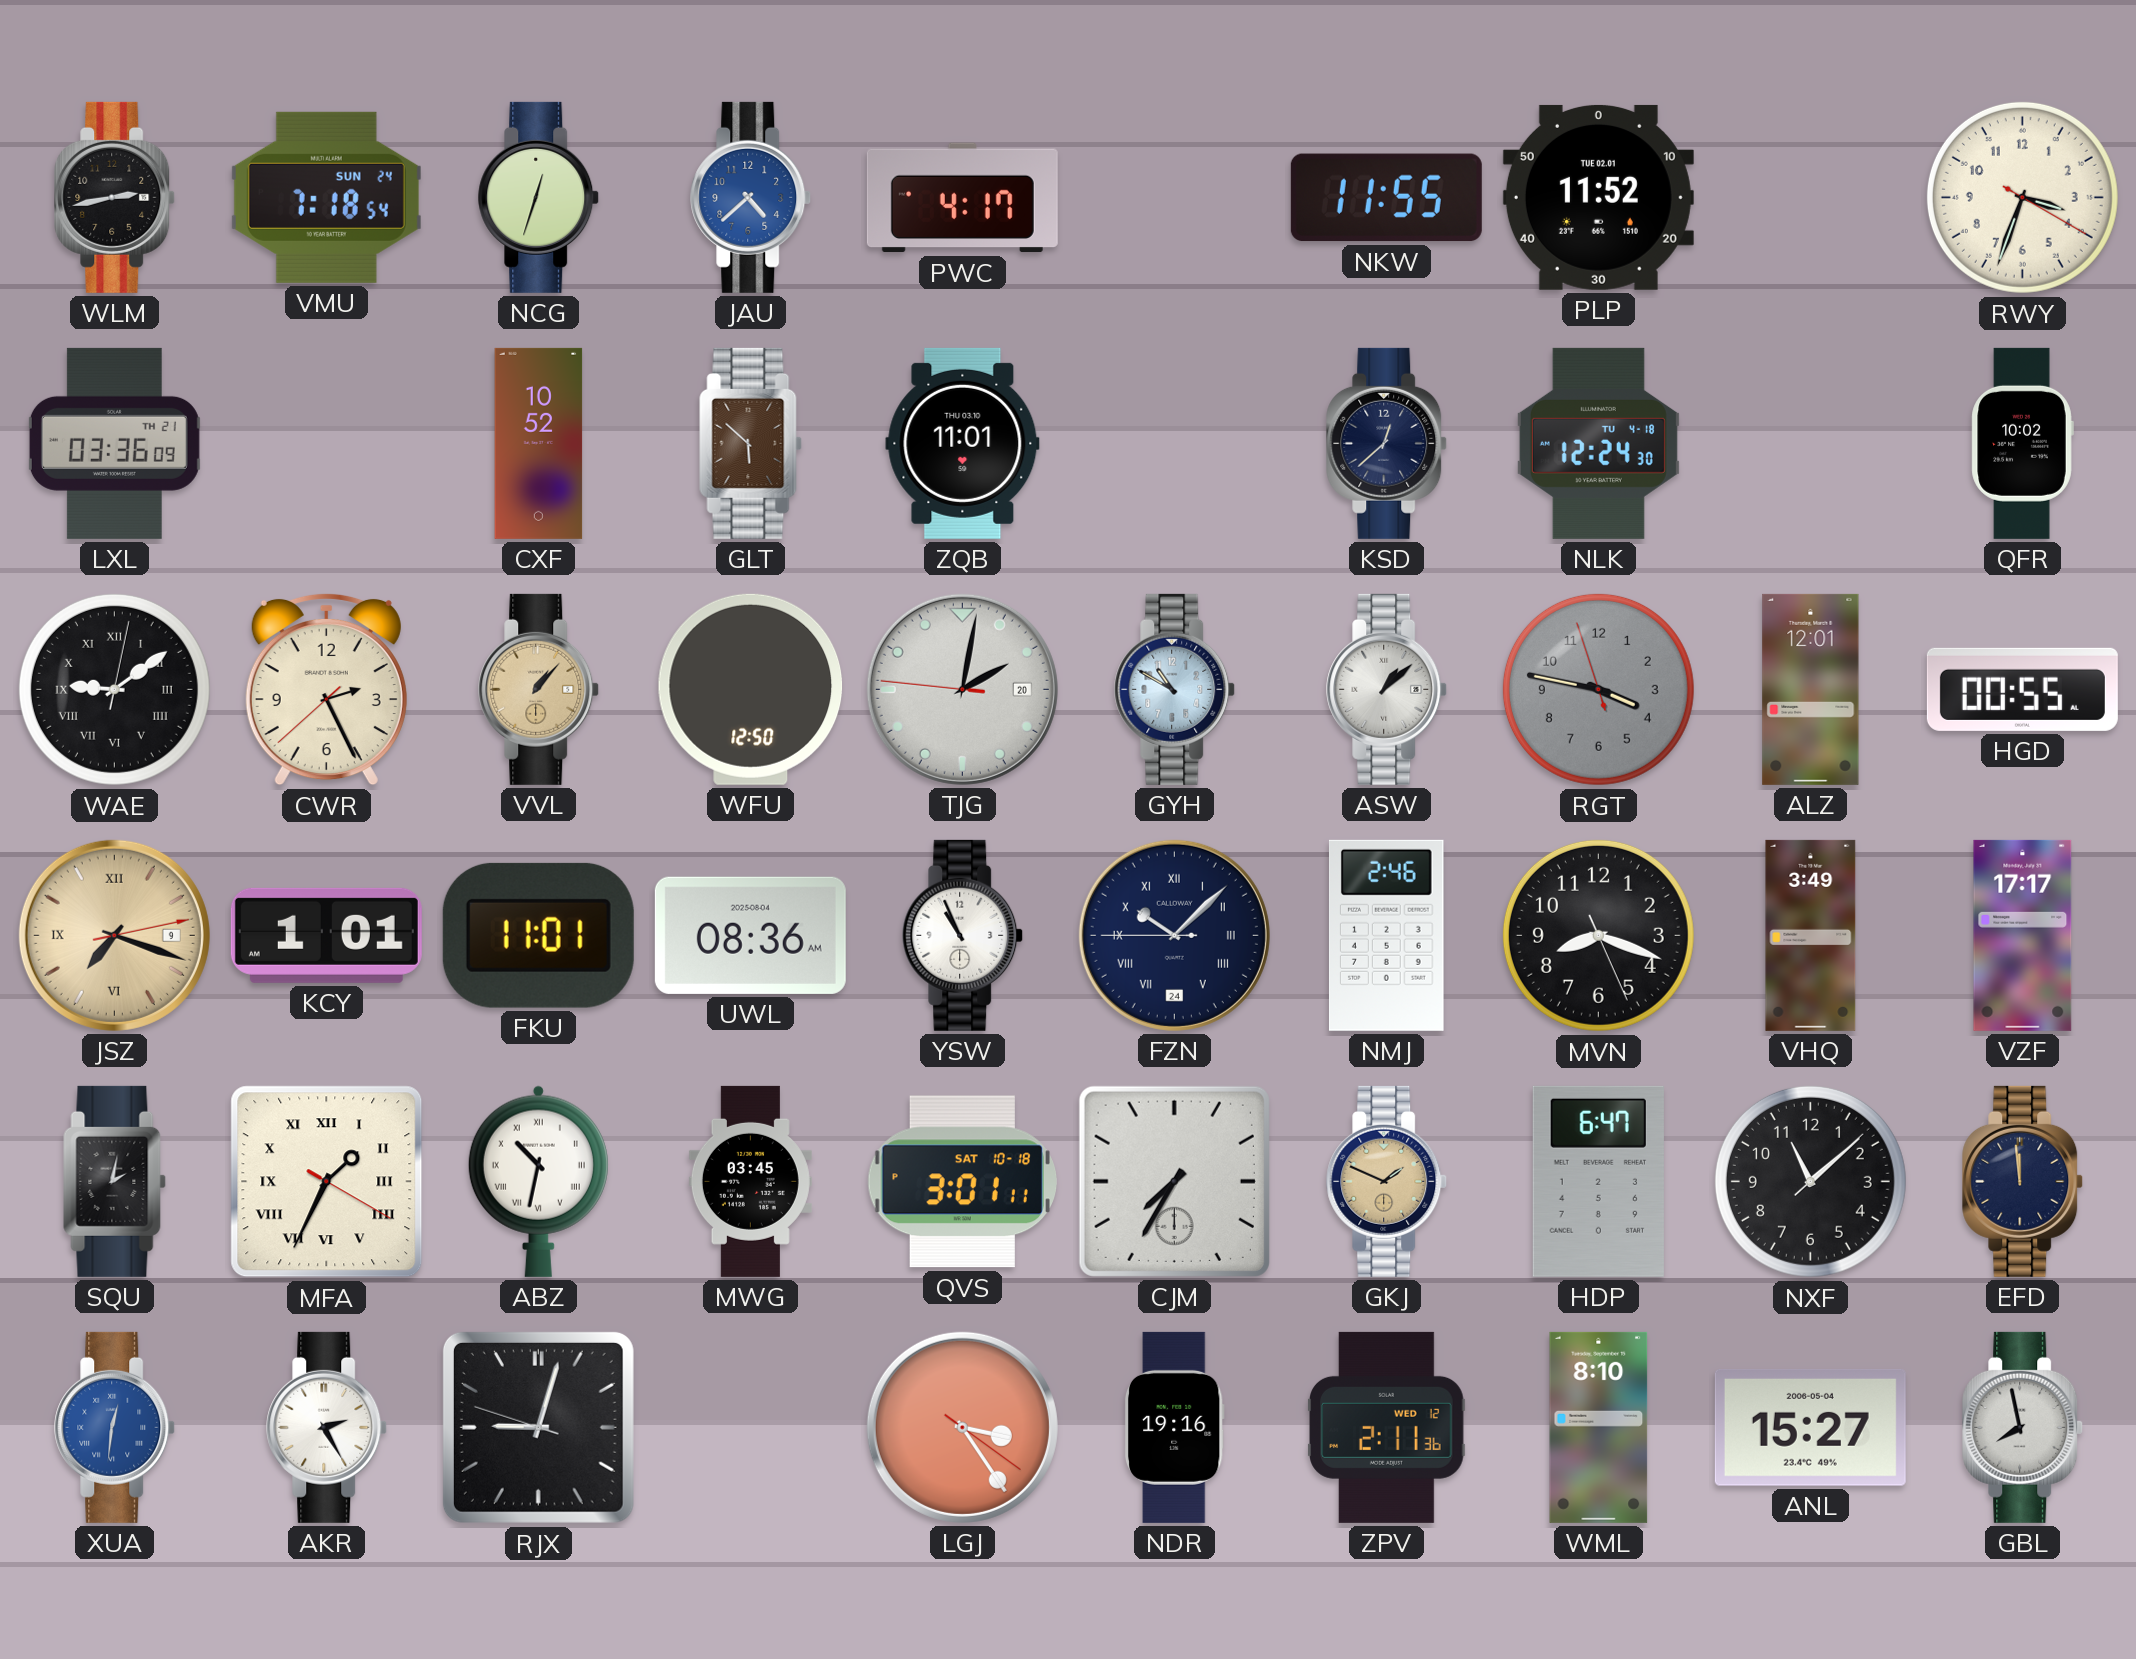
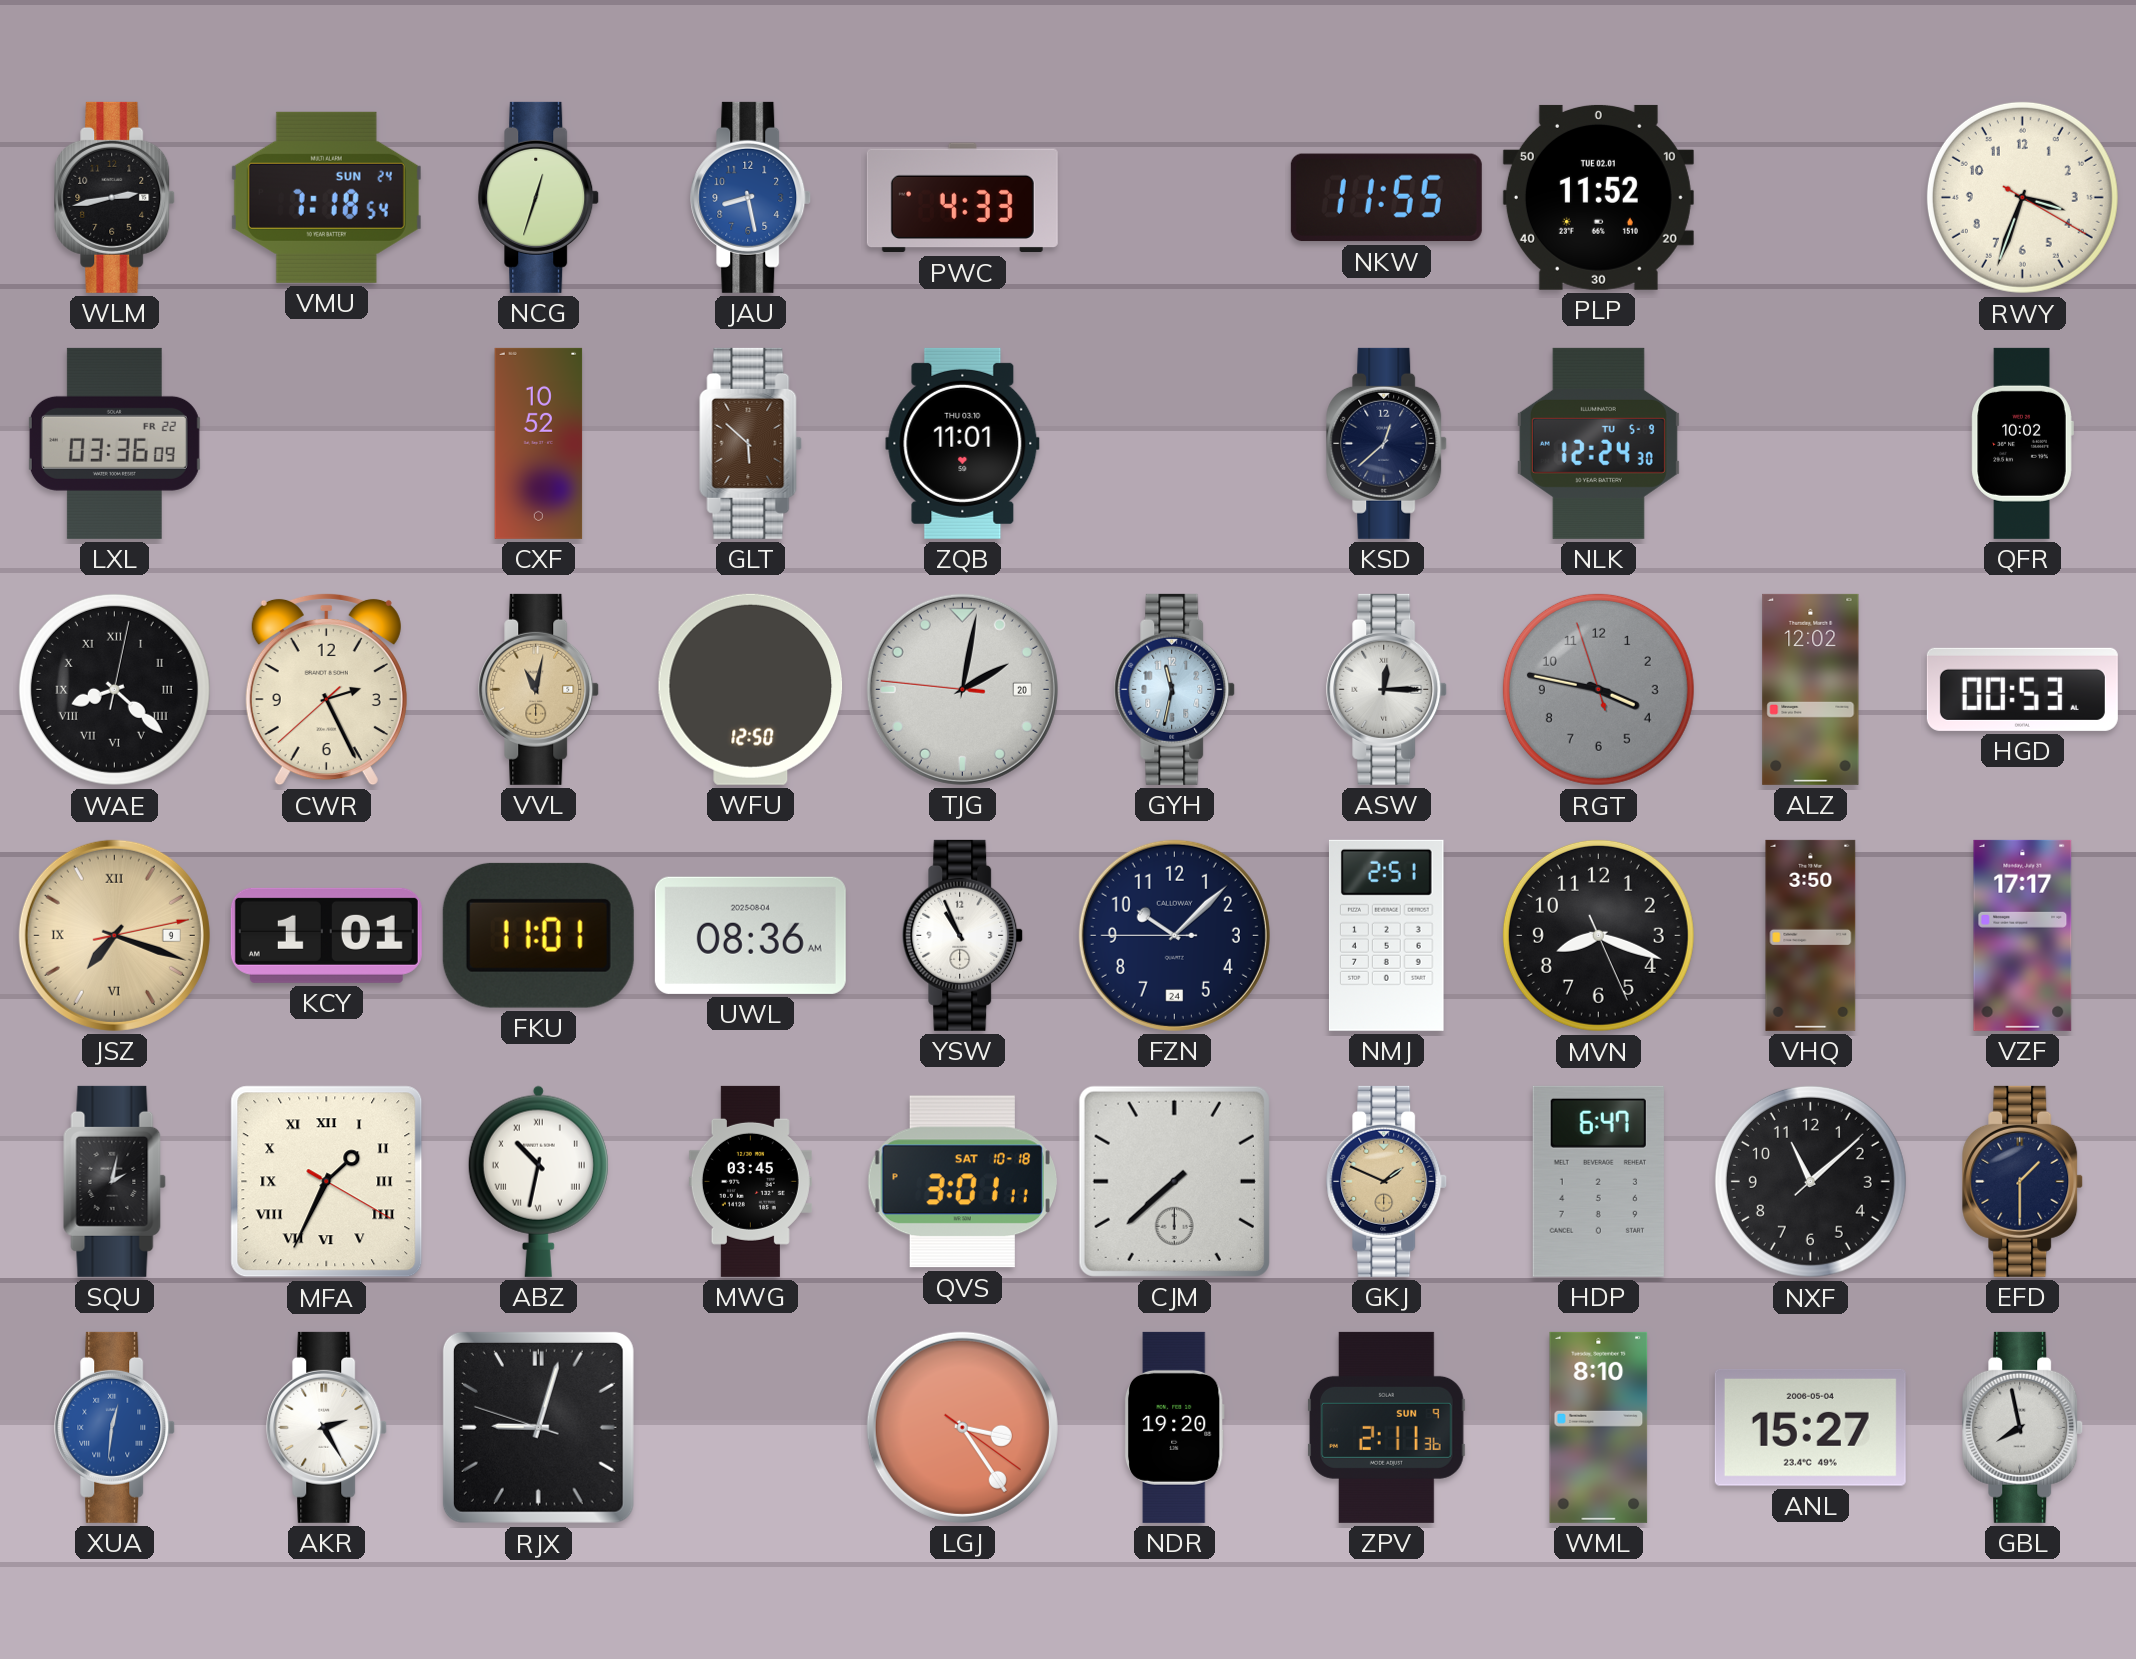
JAU: 4:38 -> 8:28 (751, 197)
PWC: 4:17 -> 4:33 (962, 198)
LXL date: TH 21 -> FR 22 (114, 443)
NLK date: TU 4-18 -> TU 5-9 (1598, 443)
WAE: 9:09 -> 8:22 (114, 689)
VVL: 1:07 -> 11:02 (539, 689)
GYH: 10:50 -> 11:32 (1175, 689)
ASW: 1:08 -> 12:15 (1387, 689)
ALZ: 12:01 -> 12:02 (1811, 689)
HGD: 00:55 -> 00:53 (2022, 689)
FZN numerals: Roman -> Arabic (1174, 935)
NMJ: 2:46 -> 2:51 (1387, 935)
VHQ: 3:49 -> 3:50 (1811, 935)
CJM: 7:35 -> 7:38 (1174, 1181)
EFD: 11:59 -> 1:30 (2023, 1181)
NDR: 19:16 -> 19:20 (1174, 1427)
ZPV date: WED 12 -> SUN 9 (1387, 1427)
